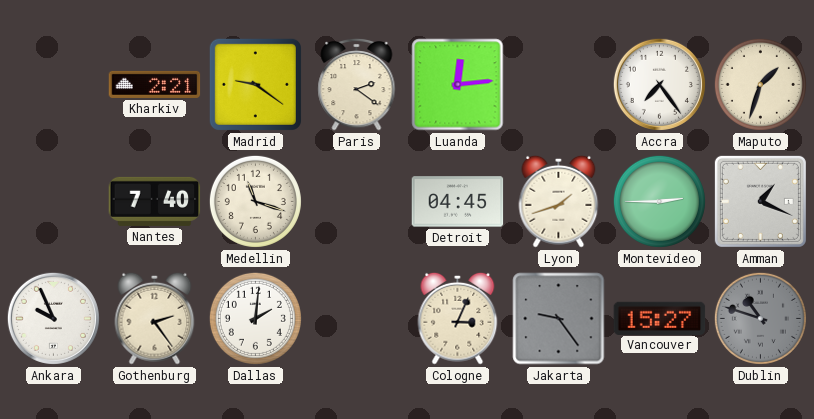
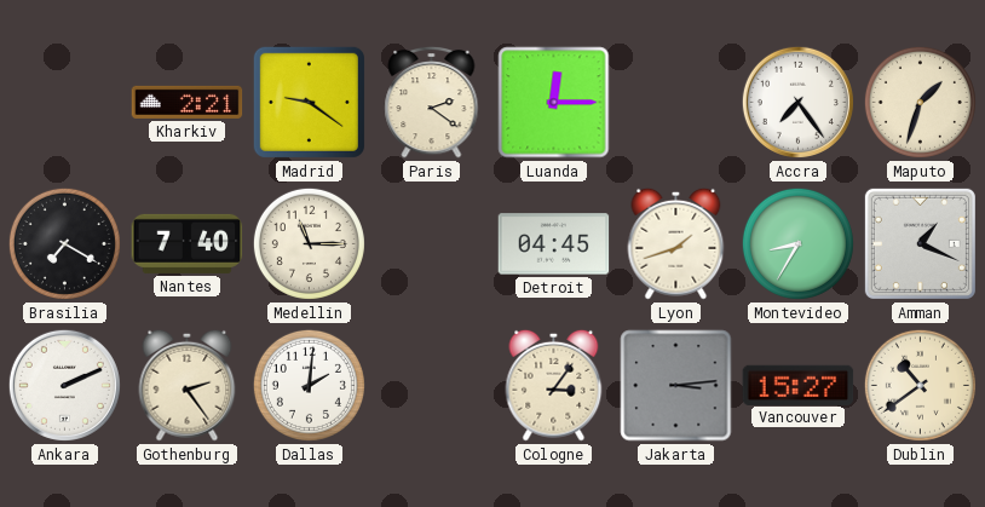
Luanda: 12:14 -> 12:15 (554, 103)
Brasilia: none -> 7:20 (64, 243)
Medellin: 11:18 -> 11:15 (309, 243)
Montevideo: 2:45 -> 8:35 (797, 243)
Ankara: 9:56 -> 2:11 (64, 385)
Cologne: 3:04 -> 3:06 (554, 385)
Jakarta: 9:24 -> 3:14 (676, 386)
Dublin: 10:48 -> 10:39 (920, 385)
Dublin dial: grey -> cream (920, 385)
